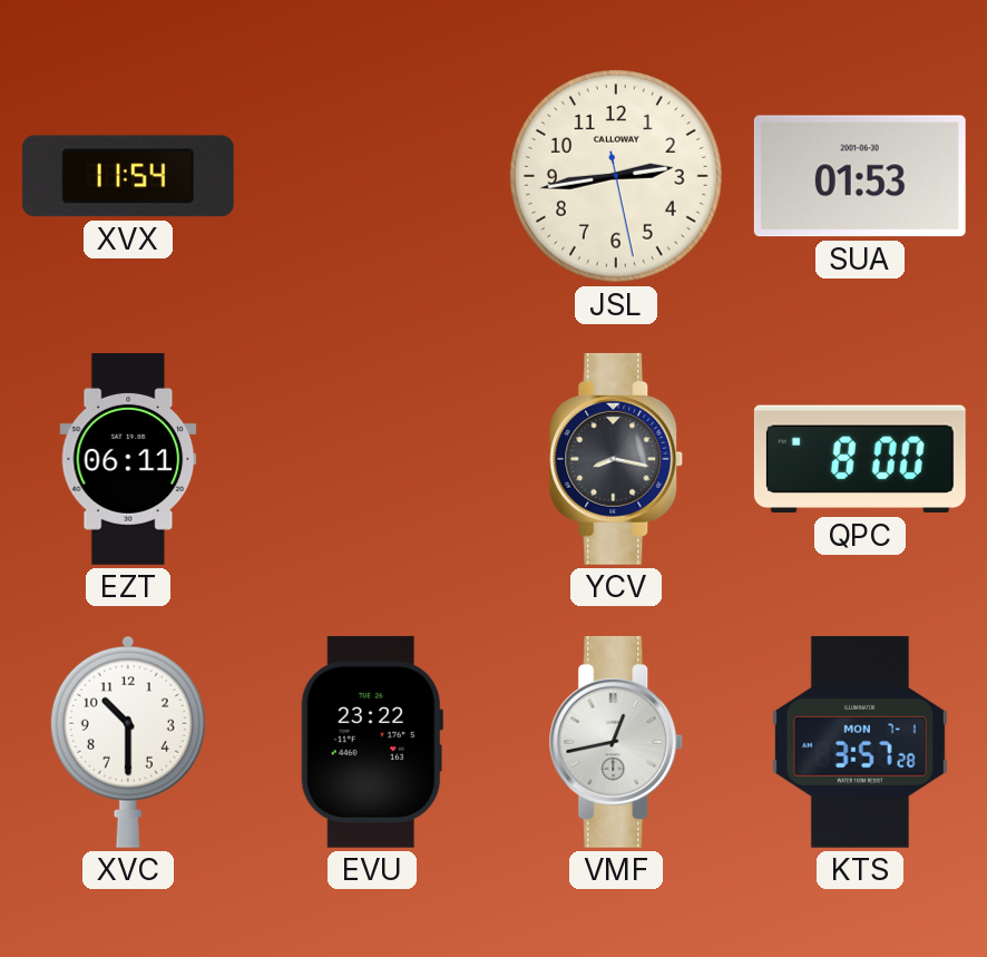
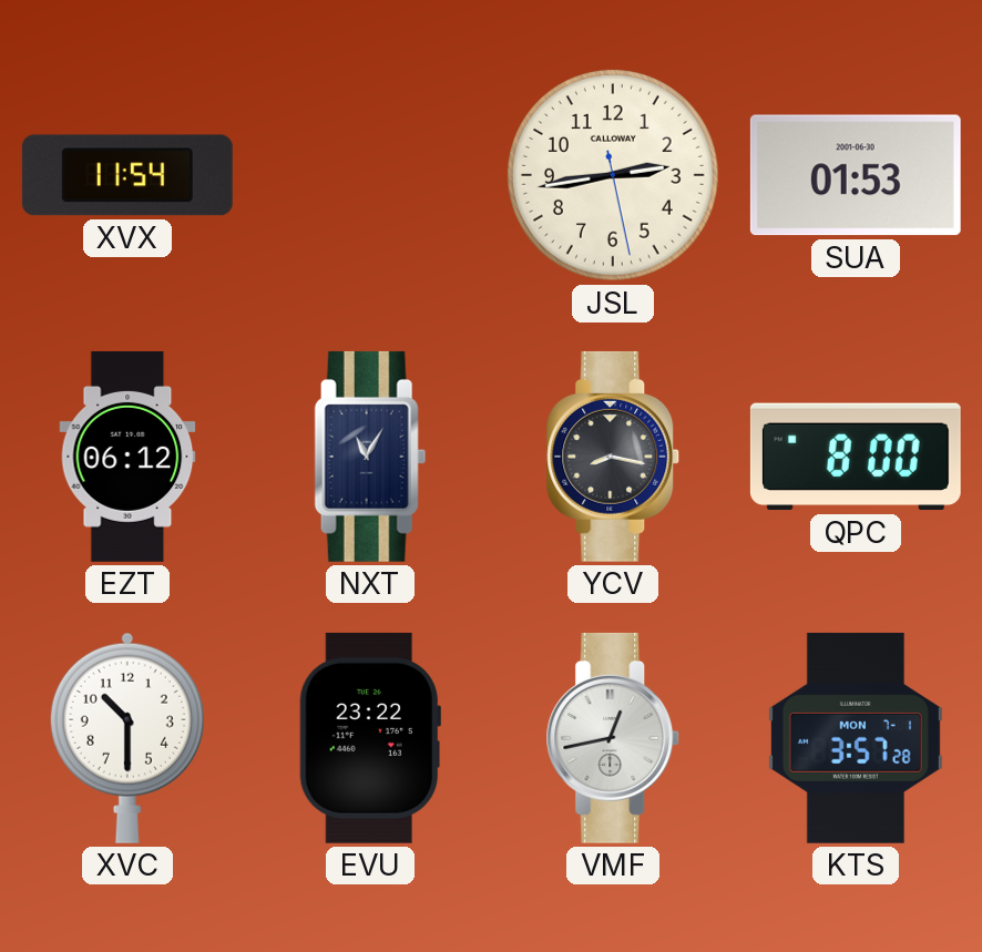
EZT: 06:11 -> 06:12 (127, 457)
NXT: none -> 11:05 (370, 457)
